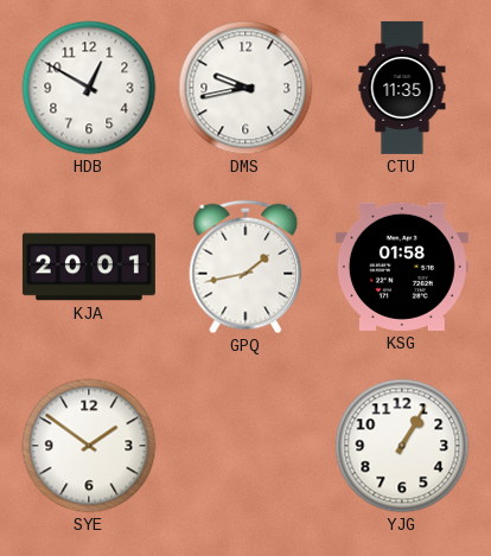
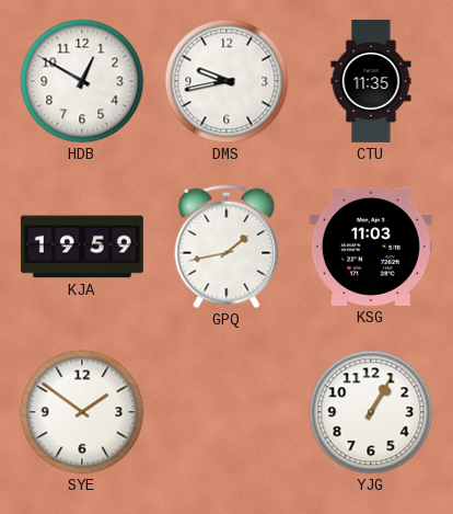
KJA: 20:01 -> 19:59 (82, 247)
KSG: 01:58 -> 11:03 (371, 247)
